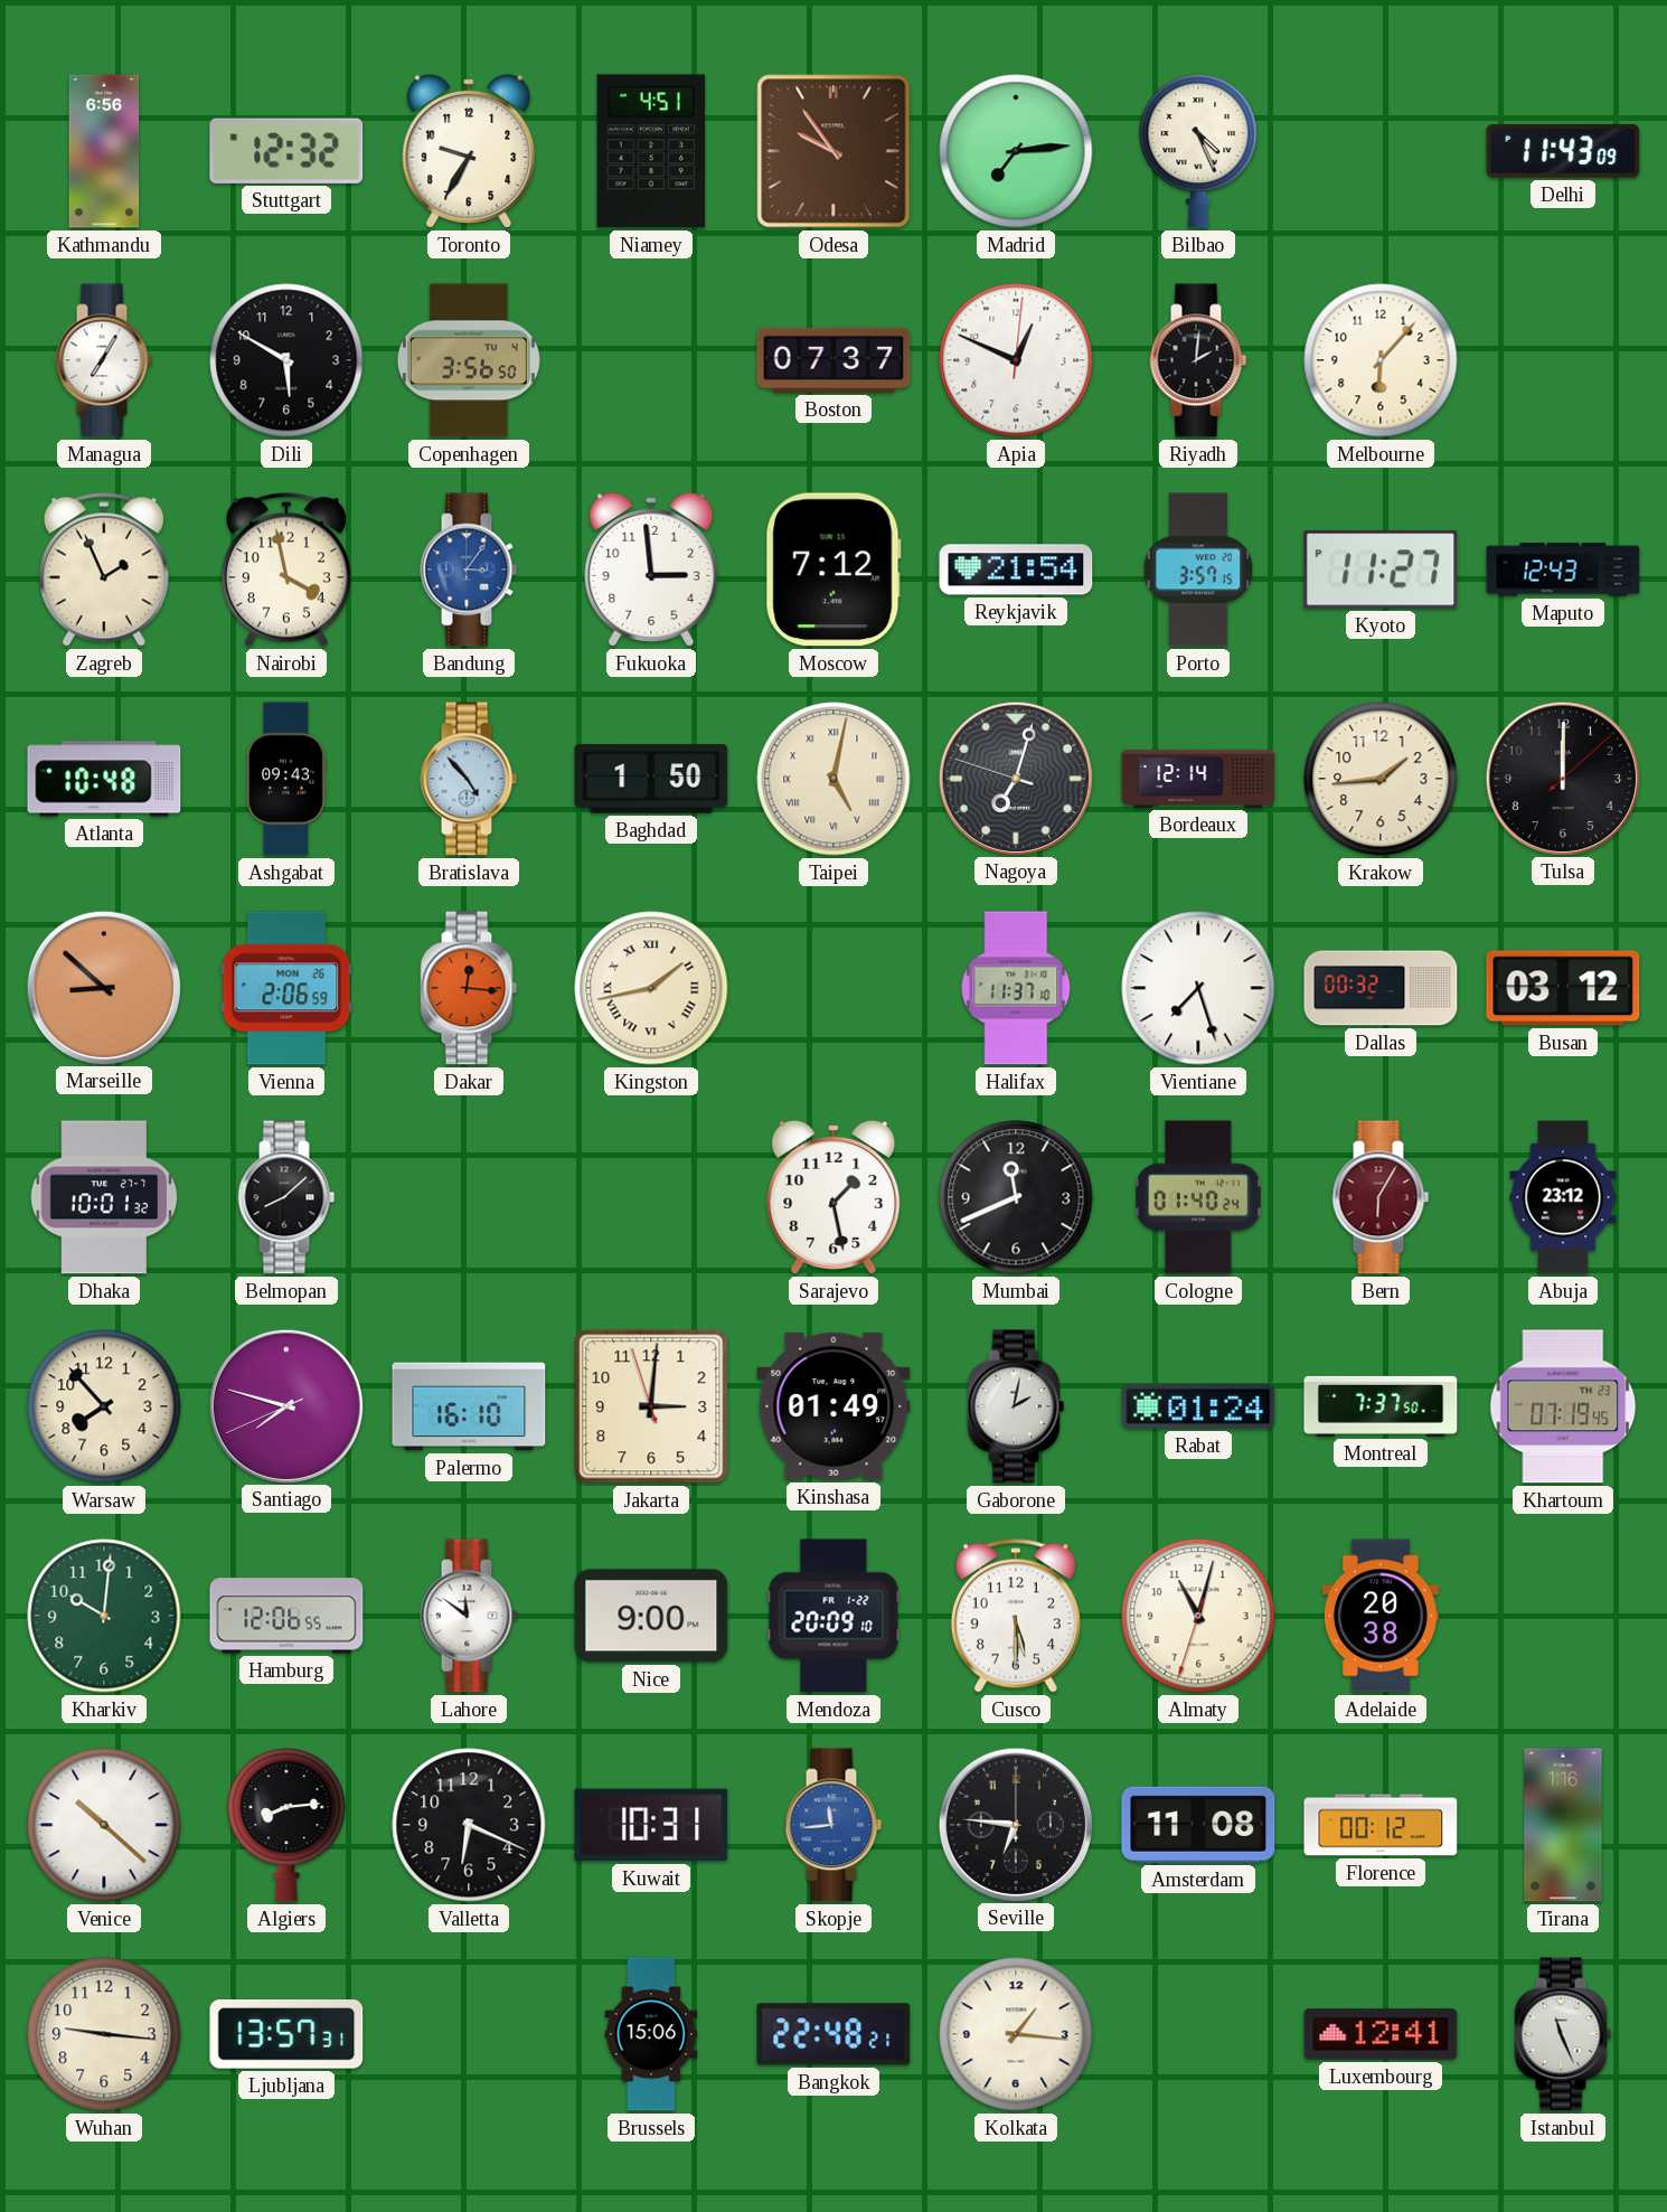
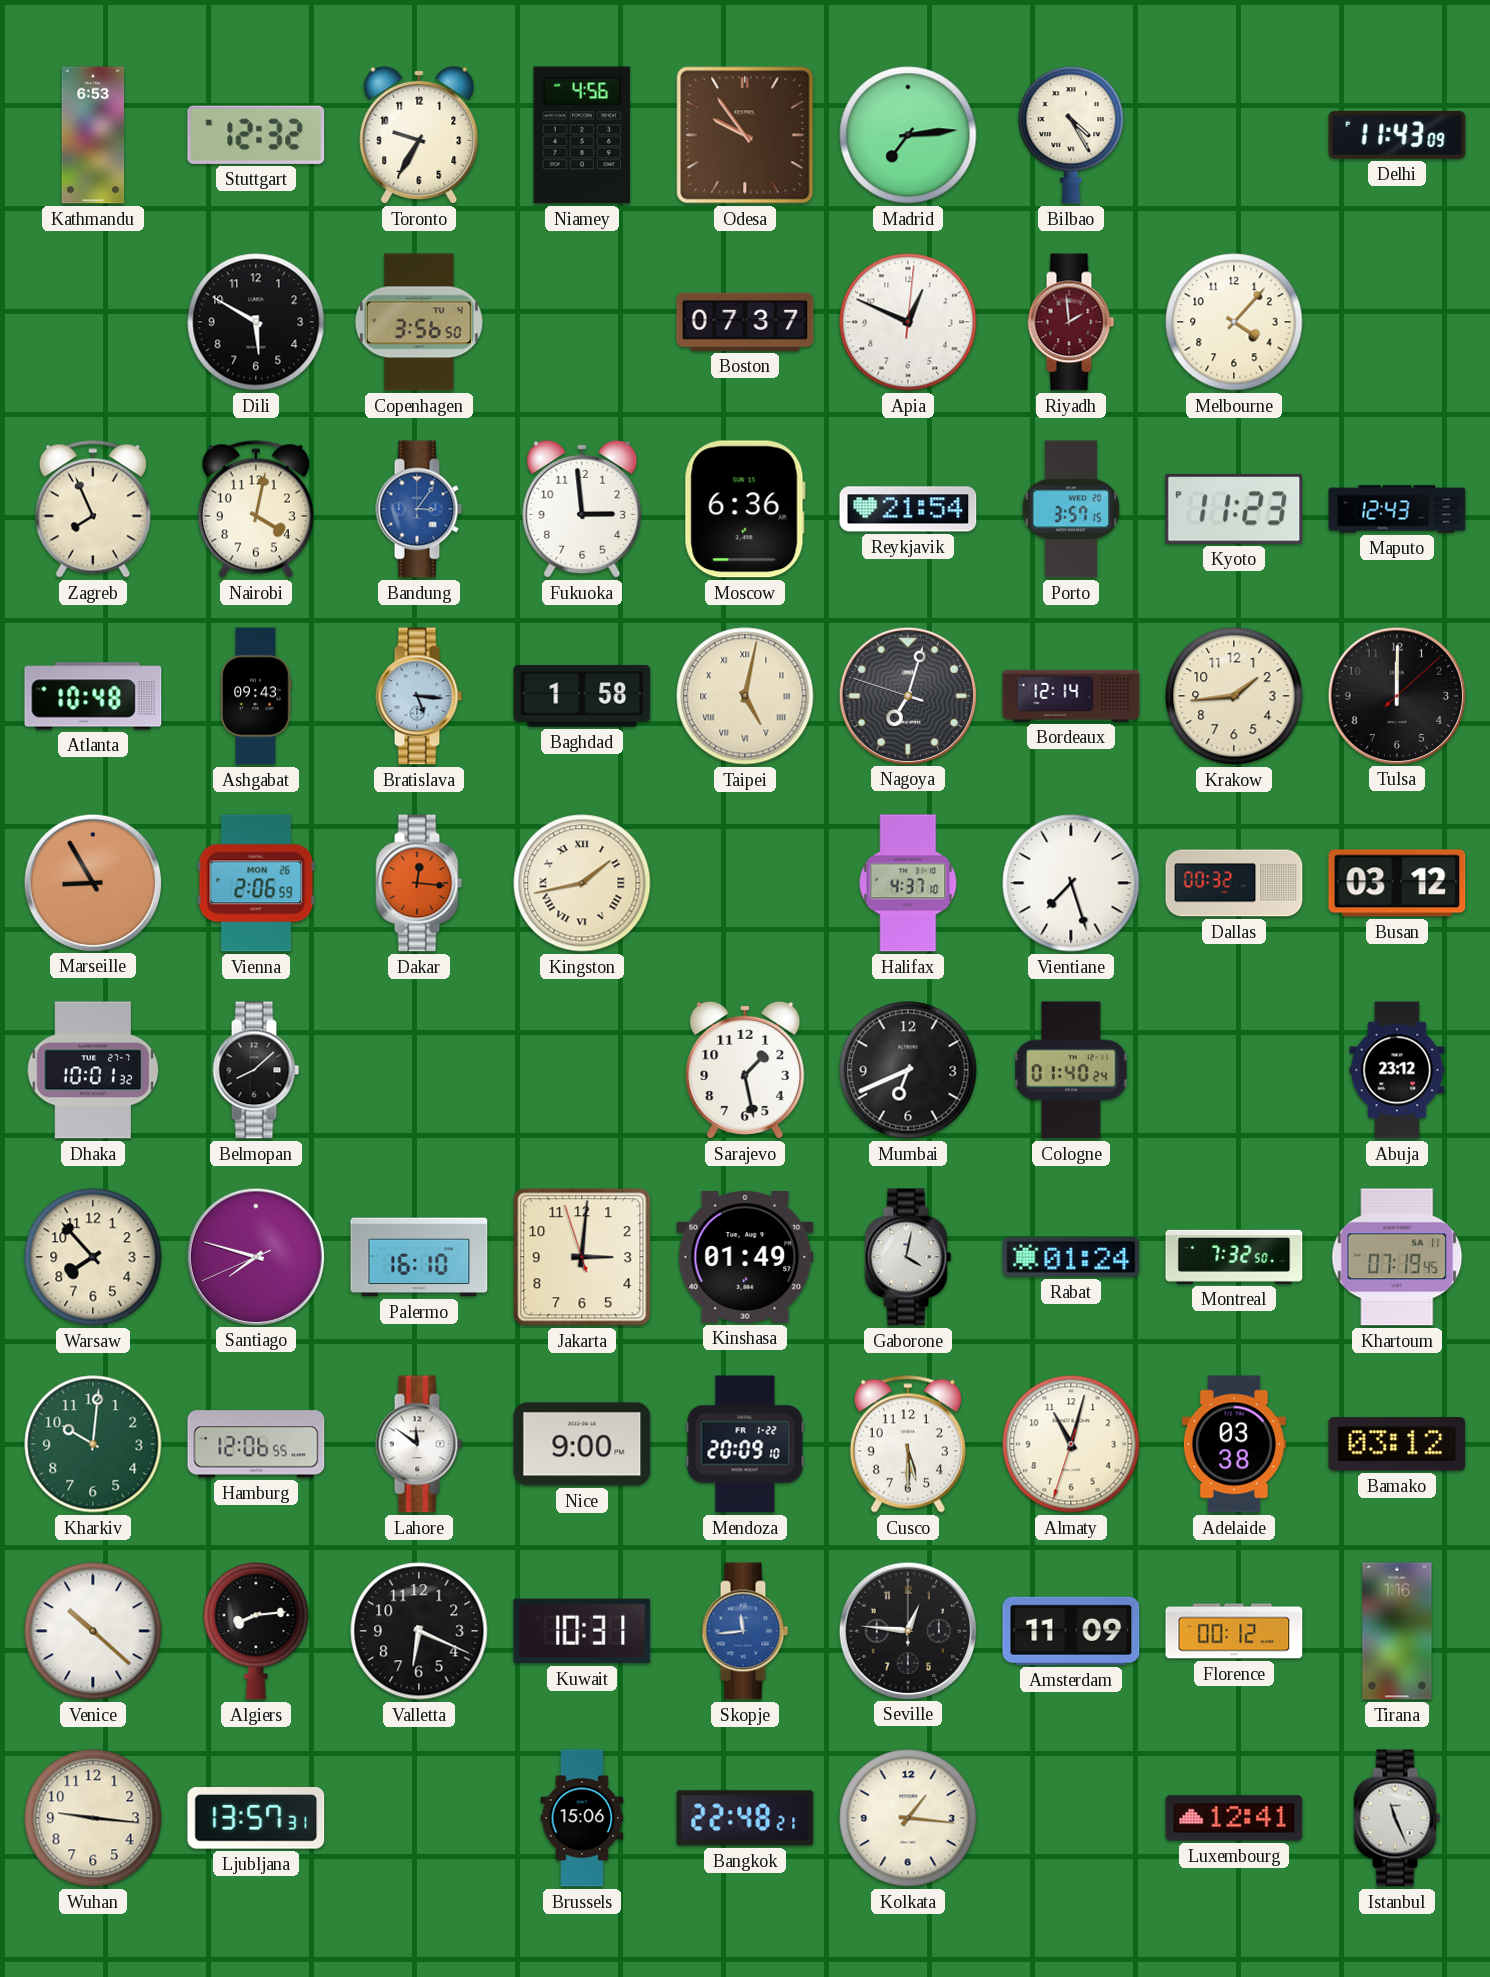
Kathmandu: 6:56 -> 6:53 (93, 135)
Niamey: 4:51 -> 4:56 (582, 135)
Bilbao: 4:26 -> 4:25 (1071, 136)
Managua: 7:05 -> none (104, 360)
Riyadh: 2:01 -> 1:59 (1071, 322)
Riyadh dial: black -> burgundy (1071, 322)
Melbourne: 6:07 -> 4:07 (1234, 322)
Zagreb: 1:56 -> 7:56 (93, 509)
Nairobi: 3:58 -> 4:02 (256, 509)
Moscow: 7:12 -> 6:36 (745, 509)
Kyoto: 11:27 -> 11:23 (1234, 509)
Bratislava: 4:53 -> 5:16 (419, 696)
Baghdad: 1:50 -> 1:58 (582, 696)
Marseille: 8:52 -> 8:55 (92, 882)
Halifax: 11:37 -> 4:37 (908, 883)
Mumbai: 11:41 -> 6:41 (908, 1070)
Bern: 6:05 -> none (1381, 1197)
Gaborone: 2:02 -> 4:02 (908, 1257)
Montreal: 7:37 -> 7:32 (1234, 1257)
Khartoum date: TH 23 -> SA 11 (1397, 1257)
Adelaide: 20:38 -> 03:38 (1234, 1444)
Bamako: none -> 03:12 (1397, 1444)
Seville: 6:46 -> 12:46 (907, 1630)
Amsterdam: 11:08 -> 11:09 (1071, 1631)
